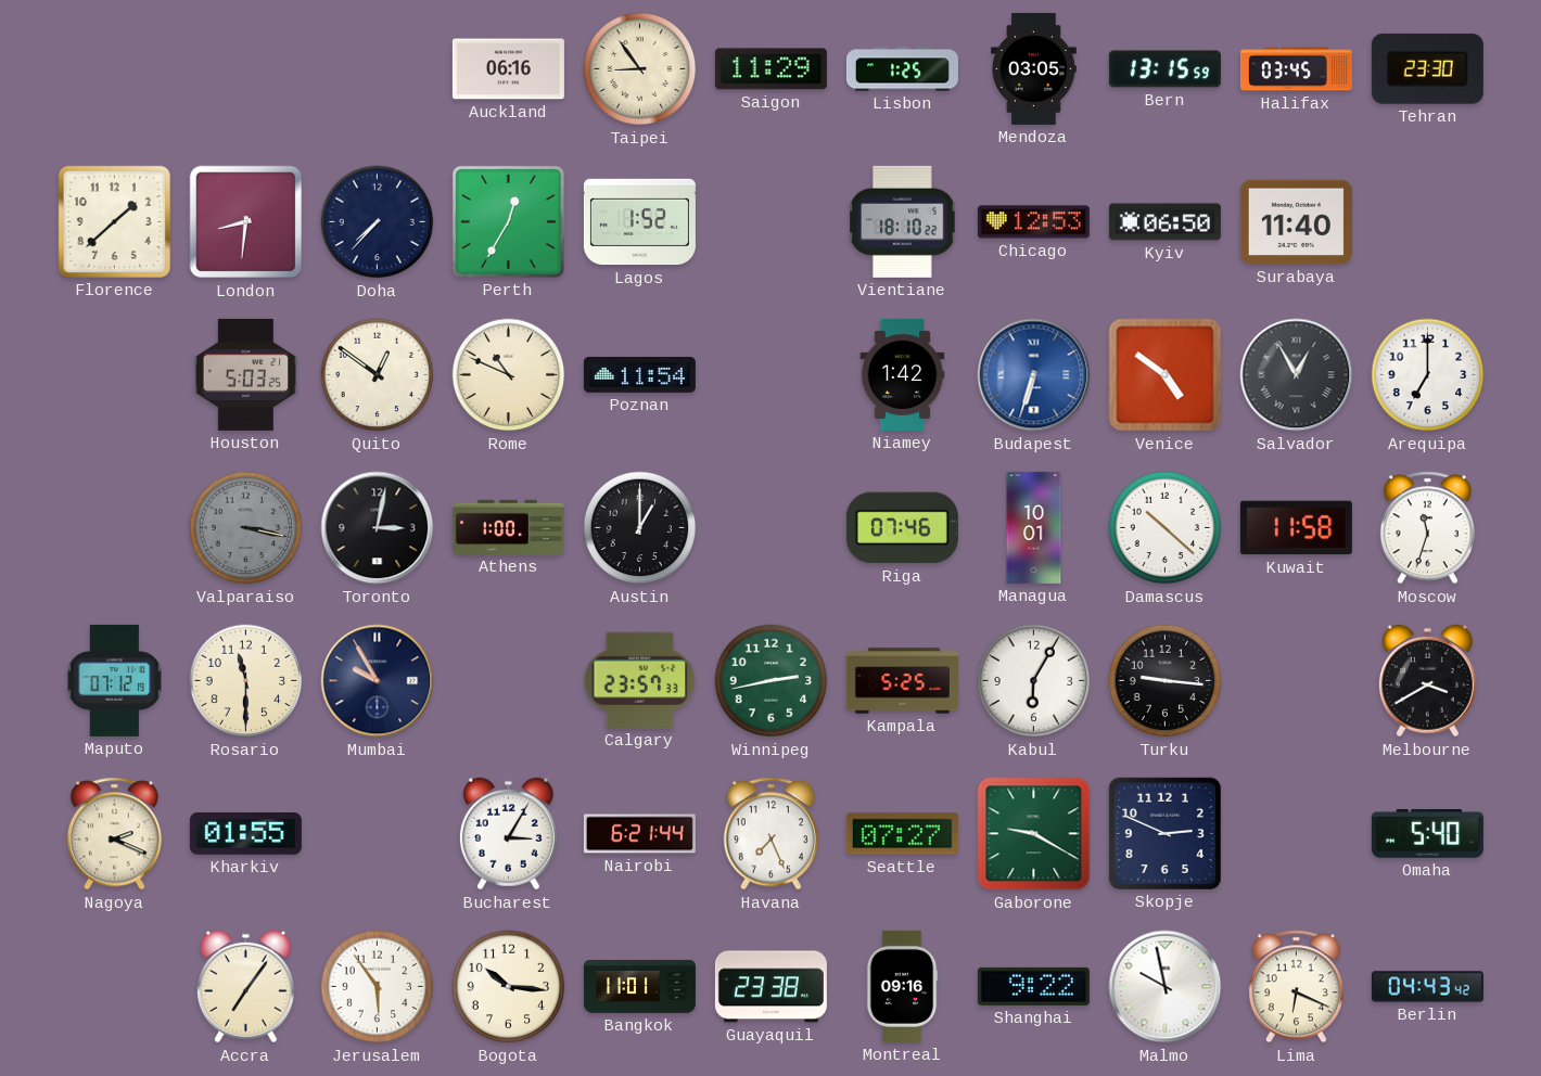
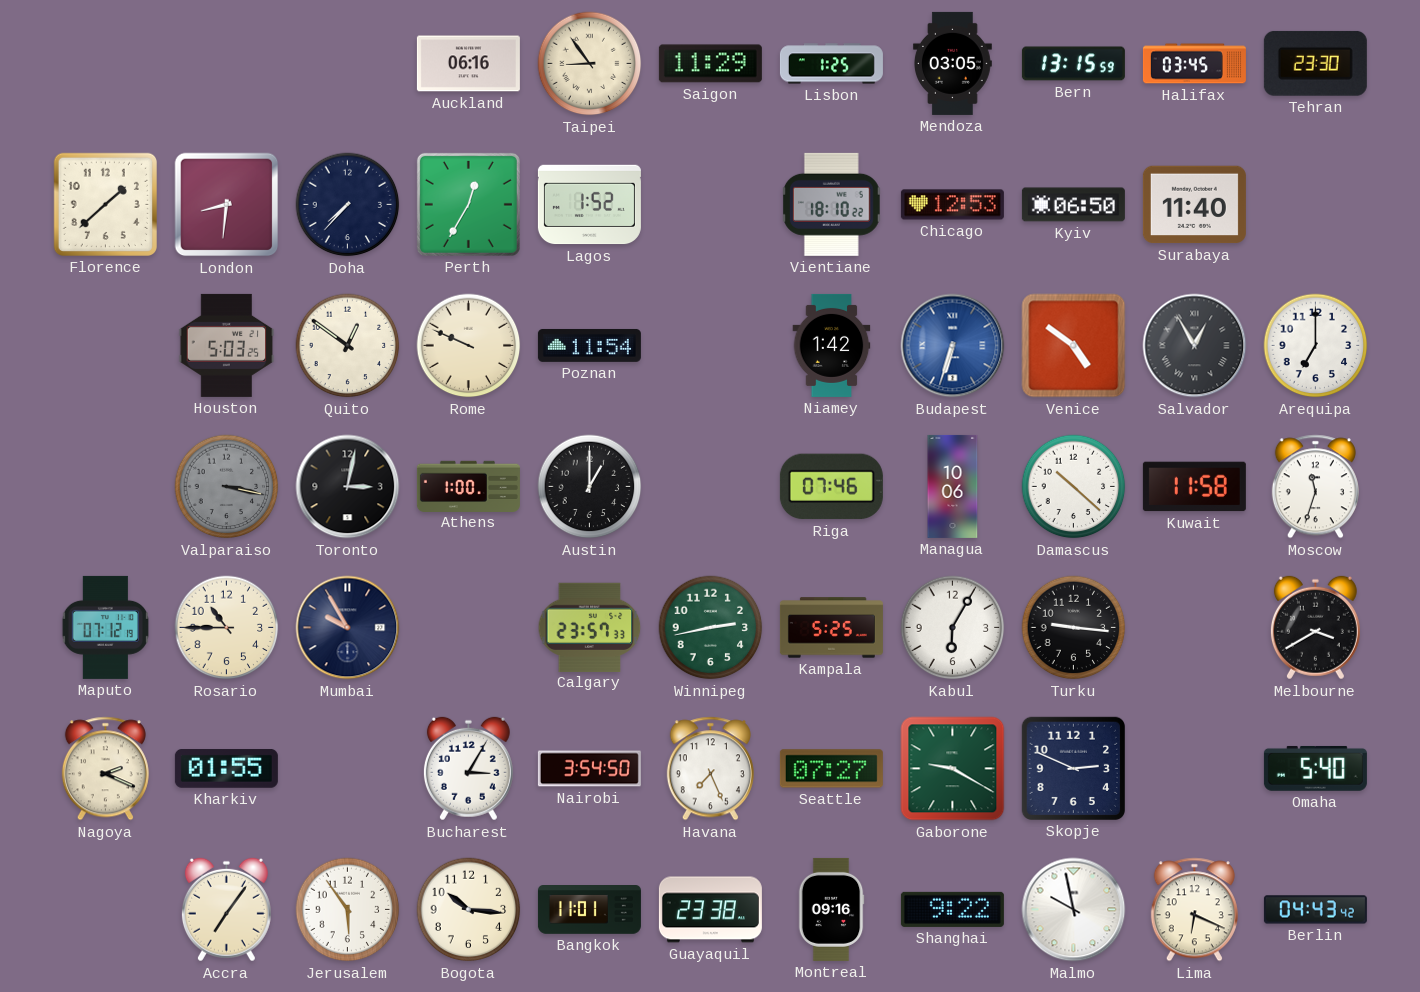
Rome: 10:49 -> 9:49 (469, 346)
Managua: 10:01 -> 10:06 (953, 486)
Rosario: 11:30 -> 10:45 (227, 628)
Nairobi: 6:21 -> 3:54 (589, 769)
